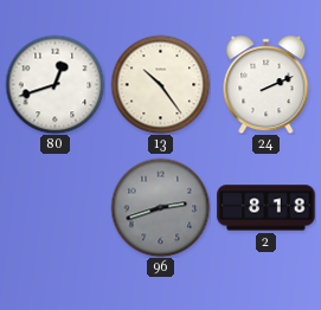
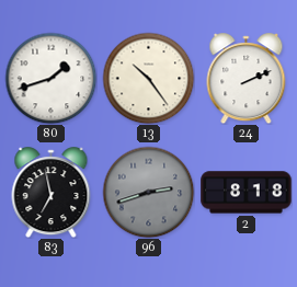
80: 12:42 -> 1:42 (50, 78)
83: none -> 6:58 (52, 193)
